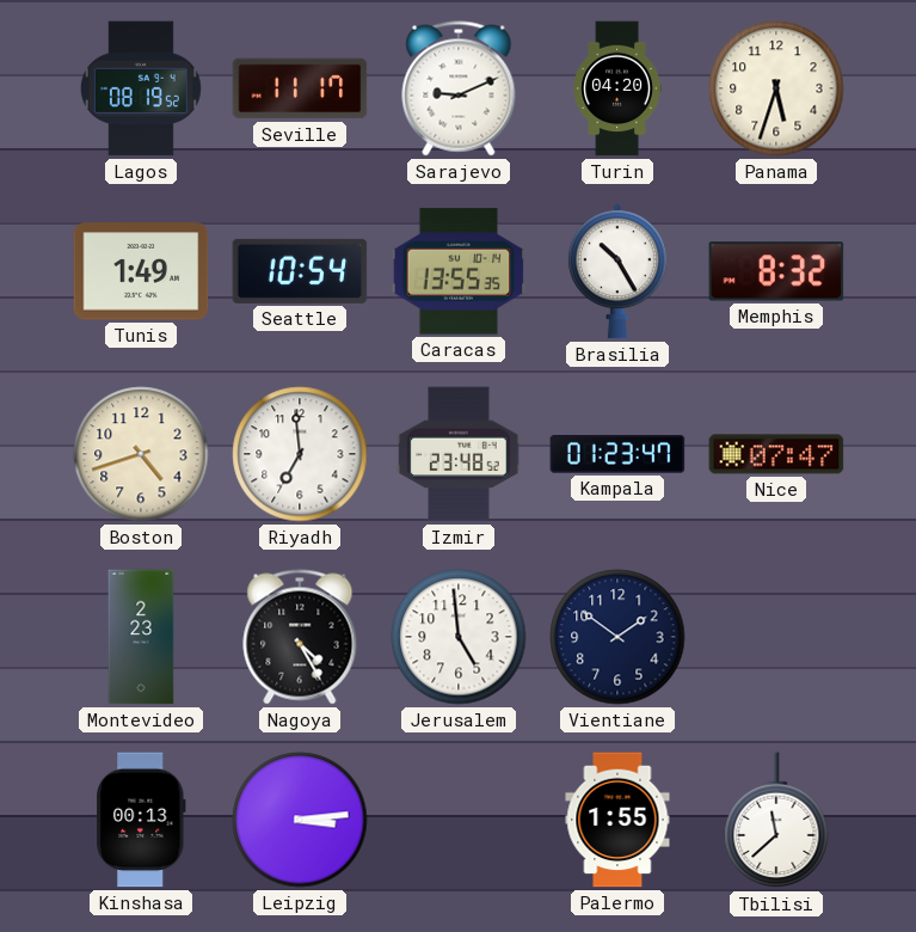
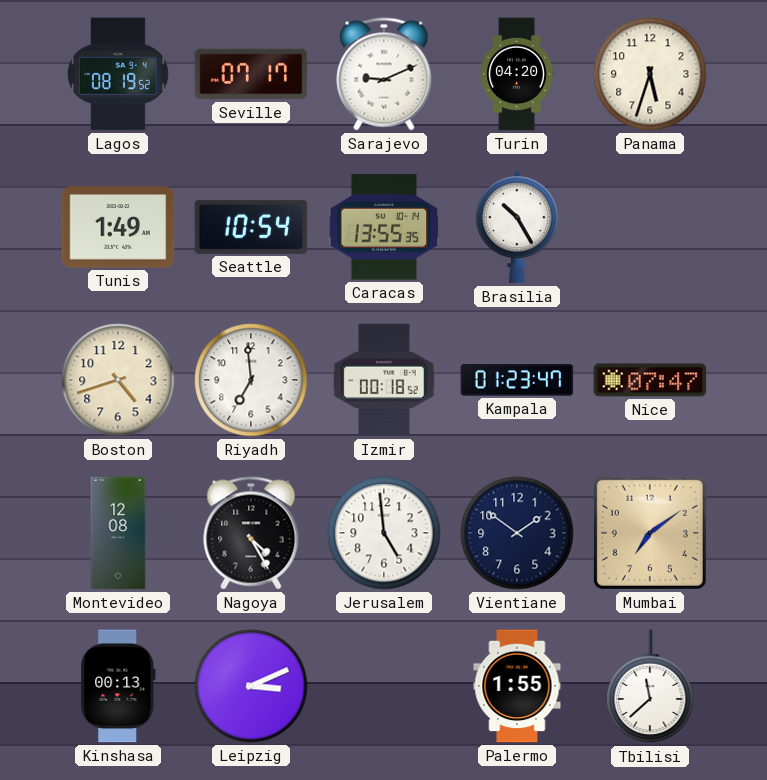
Seville: 11:17 -> 07:17 (251, 74)
Memphis: 8:32 -> none (776, 271)
Izmir: 23:48 -> 00:18 (384, 380)
Montevideo: 2:23 -> 12:08 (118, 533)
Mumbai: none -> 7:09 (650, 533)
Leipzig: 3:14 -> 3:11 (251, 686)
